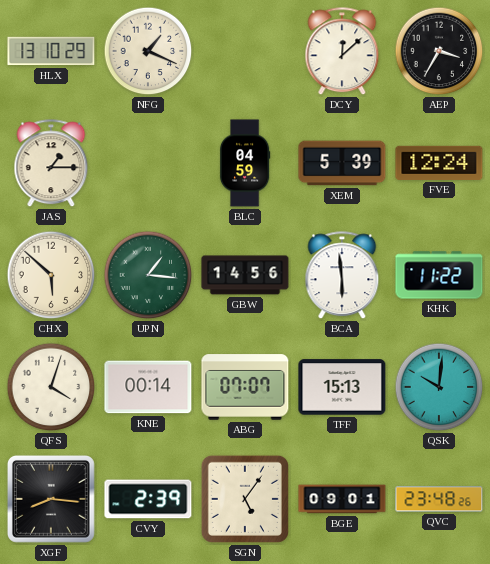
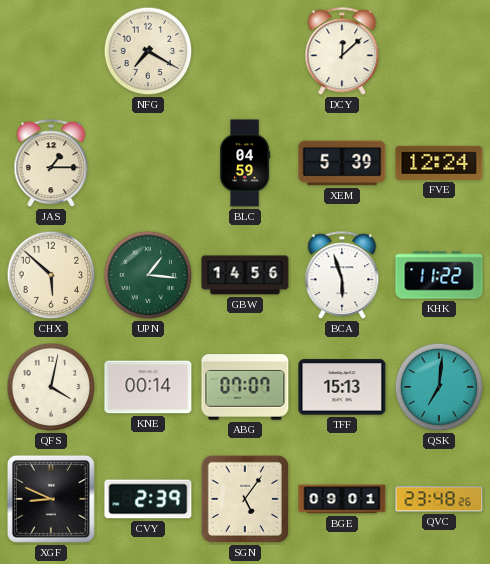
HLX: 13:10 -> none (51, 51)
NFG: 1:19 -> 7:20 (148, 51)
AEP: 3:35 -> none (439, 51)
BCA: 5:59 -> 5:57 (342, 276)
QFS: 4:03 -> 4:02 (51, 387)
QSK: 10:01 -> 7:01 (439, 387)
XGF: 8:16 -> 8:49 (51, 499)
